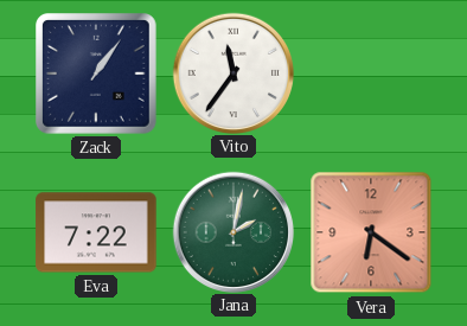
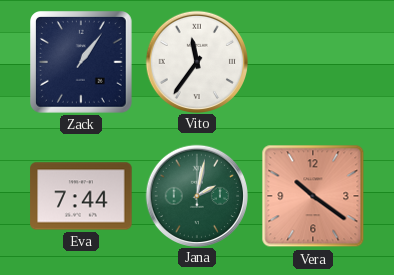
Eva: 7:22 -> 7:44 (81, 196)
Vera: 6:21 -> 10:21 (313, 196)
